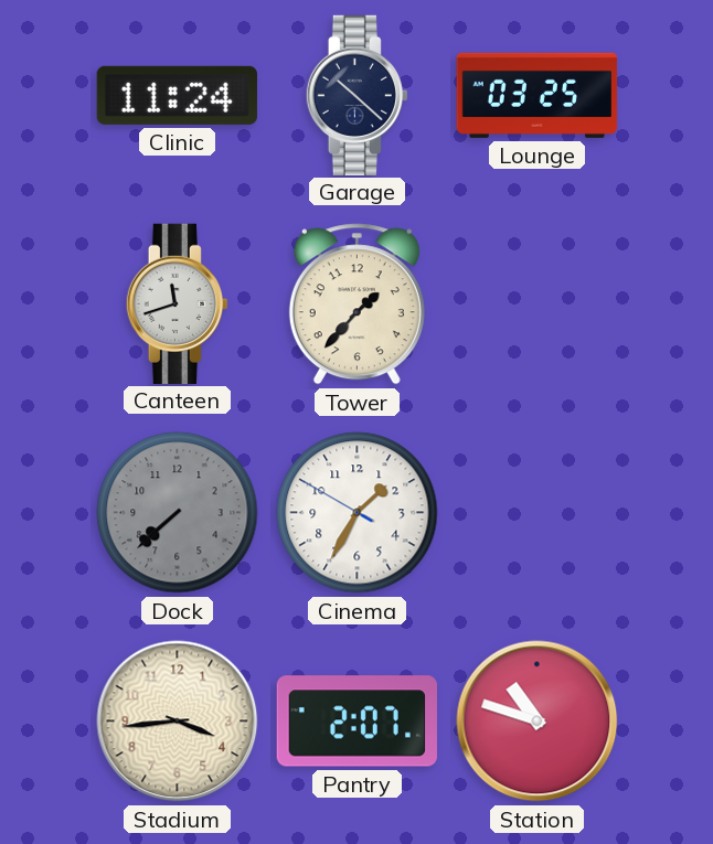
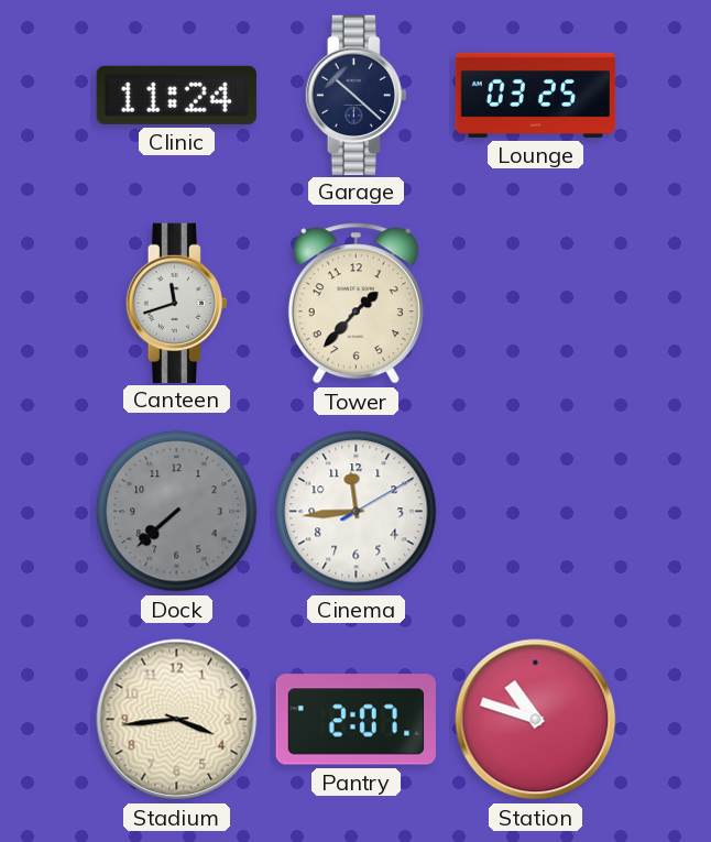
Cinema: 1:34 -> 11:44 (357, 512)
